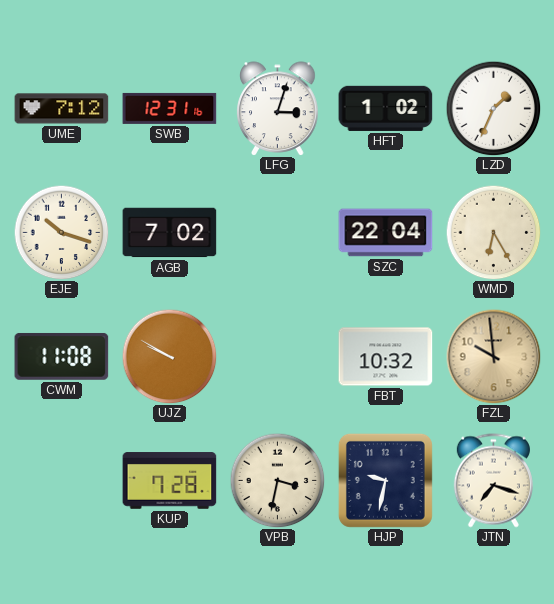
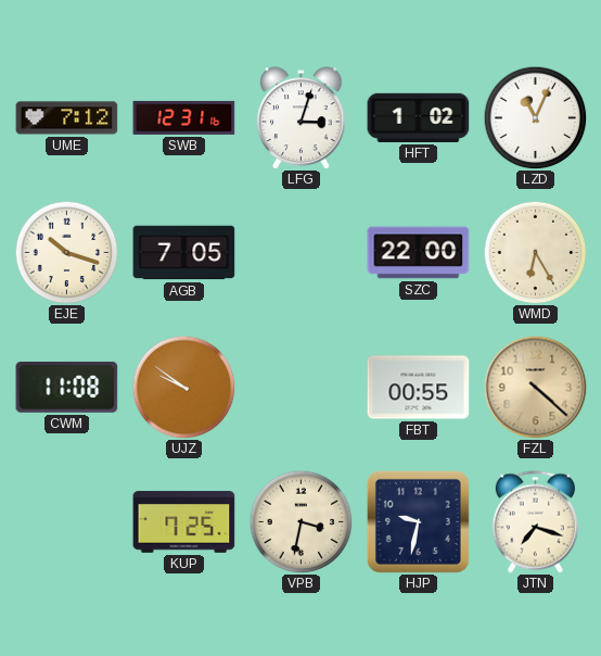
LZD: 1:34 -> 11:04 (535, 117)
AGB: 7:02 -> 7:05 (184, 253)
SZC: 22:04 -> 22:00 (419, 253)
UJZ: 9:50 -> 9:51 (183, 387)
FBT: 10:32 -> 00:55 (419, 388)
FZL: 9:59 -> 4:22 (535, 387)
KUP: 7:28 -> 7:25 (184, 522)
